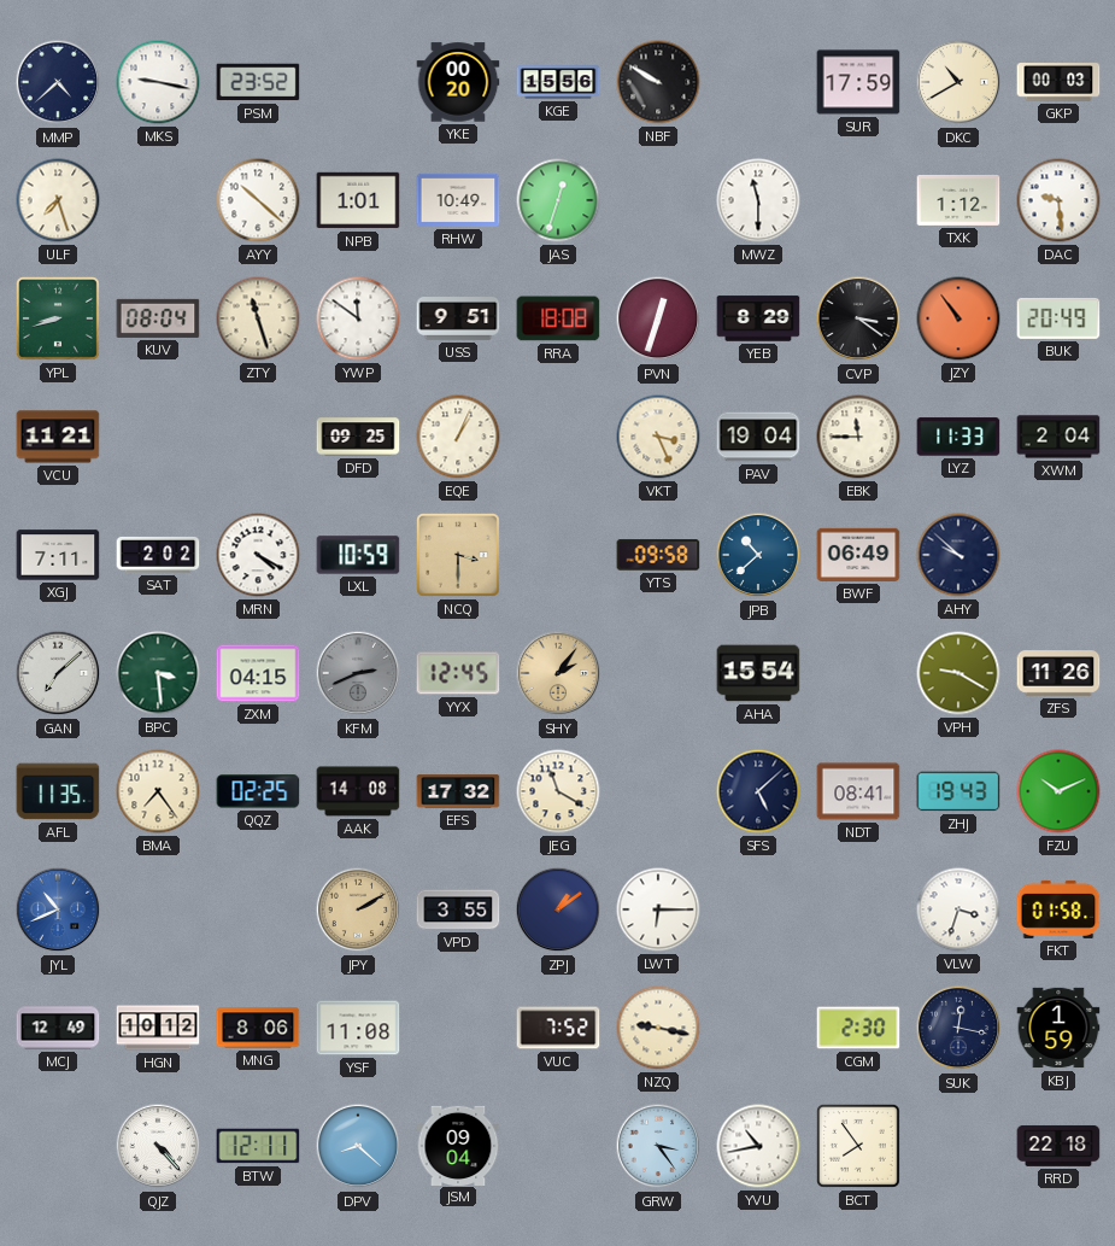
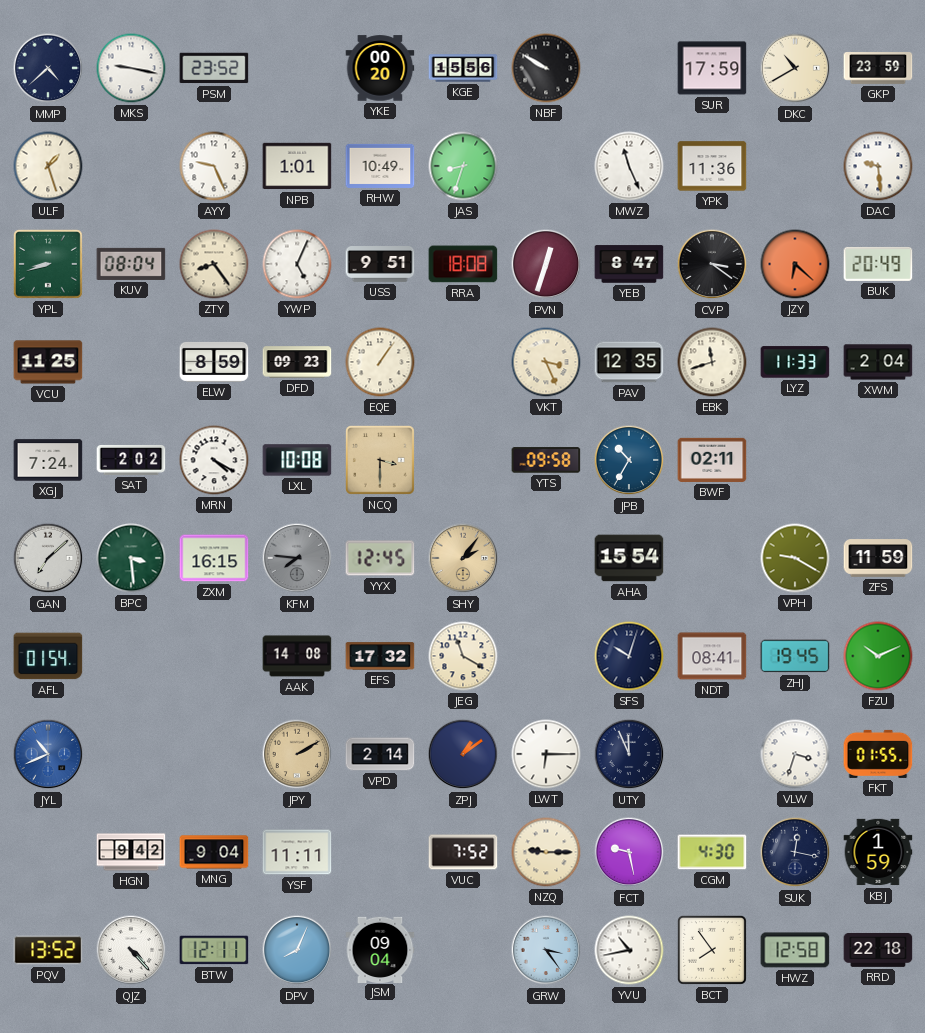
GKP: 00:03 -> 23:59 (878, 68)
ULF: 7:27 -> 1:27 (48, 166)
AYY: 10:22 -> 9:26 (214, 166)
JAS: 12:33 -> 8:33 (463, 166)
MWZ: 11:30 -> 11:26 (629, 166)
YPK: none -> 11:36 (712, 166)
TXK: 1:12 -> none (958, 200)
ZTY: 11:27 -> 8:24 (214, 264)
YWP: 11:51 -> 5:04 (297, 264)
YEB: 8:29 -> 8:47 (629, 264)
JZY: 10:54 -> 6:22 (795, 264)
VCU: 11:21 -> 11:25 (48, 362)
ELW: none -> 8:59 (214, 362)
DFD: 09:25 -> 09:23 (297, 362)
EQE: 1:04 -> 1:06 (380, 362)
PAV: 19:04 -> 12:35 (629, 362)
EBK: 11:45 -> 11:42 (712, 362)
XGJ: 7:11 -> 7:24 (48, 460)
LXL: 10:59 -> 10:08 (297, 460)
JPB: 10:38 -> 10:35 (629, 460)
BWF: 06:49 -> 02:11 (712, 460)
AHY: 9:52 -> none (958, 555)
ZXM: 04:15 -> 16:15 (214, 558)
KFM: 2:41 -> 7:46 (297, 558)
ZFS: 11:26 -> 11:59 (878, 558)
AFL: 11:35 -> 01:54 (48, 656)
BMA: 7:24 -> none (158, 791)
QQZ: 02:25 -> none (258, 791)
SFS: 5:08 -> 10:03 (629, 656)
ZHJ: 19:43 -> 19:45 (795, 656)
VPD: 3:55 -> 2:14 (380, 754)
UTY: none -> 11:56 (629, 754)
FKT: 01:58 -> 01:55 (878, 754)
MCJ: 12:49 -> none (58, 1028)
HGN: 10:12 -> 9:42 (131, 852)
MNG: 8:06 -> 9:04 (214, 852)
YSF: 11:08 -> 11:11 (297, 852)
NZQ: 9:17 -> 9:15 (546, 852)
FCT: none -> 9:28 (629, 852)
CGM: 2:30 -> 4:30 (712, 852)
PQV: none -> 13:52 (48, 950)
DPV: 8:22 -> 8:04 (297, 950)
HWZ: none -> 12:58 (795, 950)
